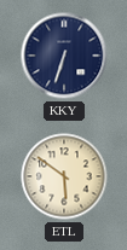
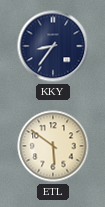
KKY: 6:33 -> 8:36 (53, 46)
